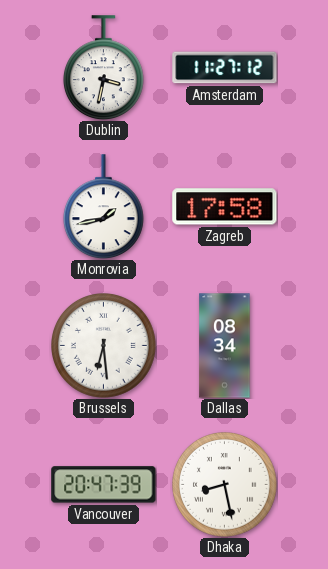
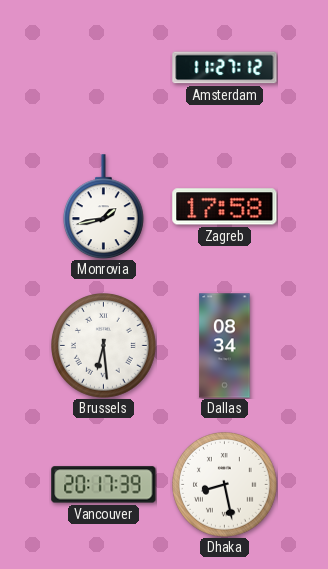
Dublin: 3:32 -> none (103, 68)
Vancouver: 20:47 -> 20:17 (104, 485)
